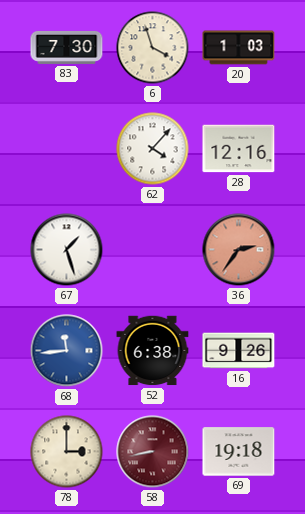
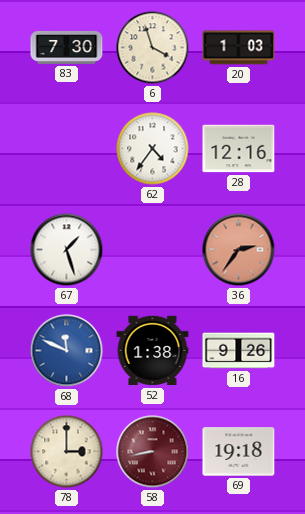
62: 4:07 -> 4:36 (153, 149)
68: 11:44 -> 11:49 (67, 351)
52: 6:38 -> 1:38 (153, 351)
